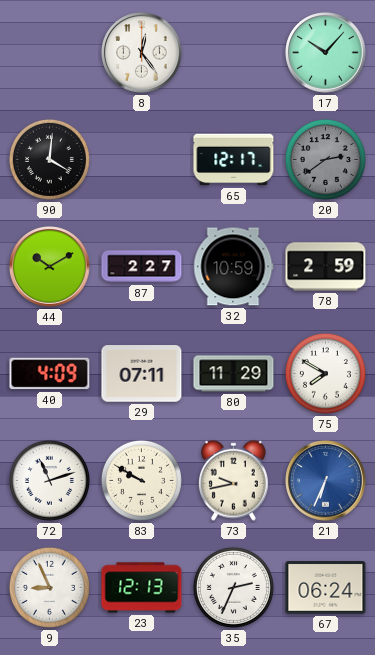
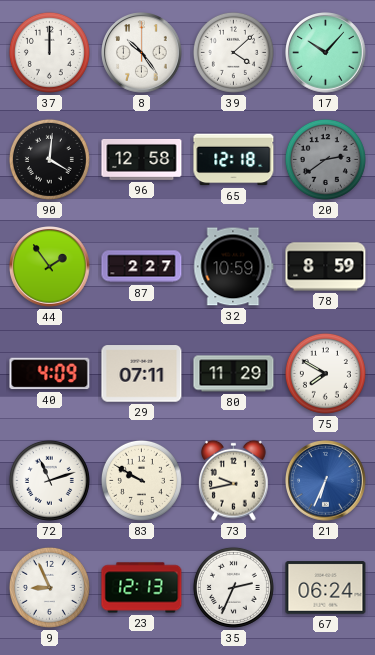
37: none -> 12:00 (49, 52)
8: 12:24 -> 10:24 (142, 53)
39: none -> 4:08 (233, 52)
96: none -> 12:58 (142, 160)
65: 12:17 -> 12:18 (234, 160)
44: 10:10 -> 1:54 (50, 267)
78: 2:59 -> 8:59 (326, 267)
